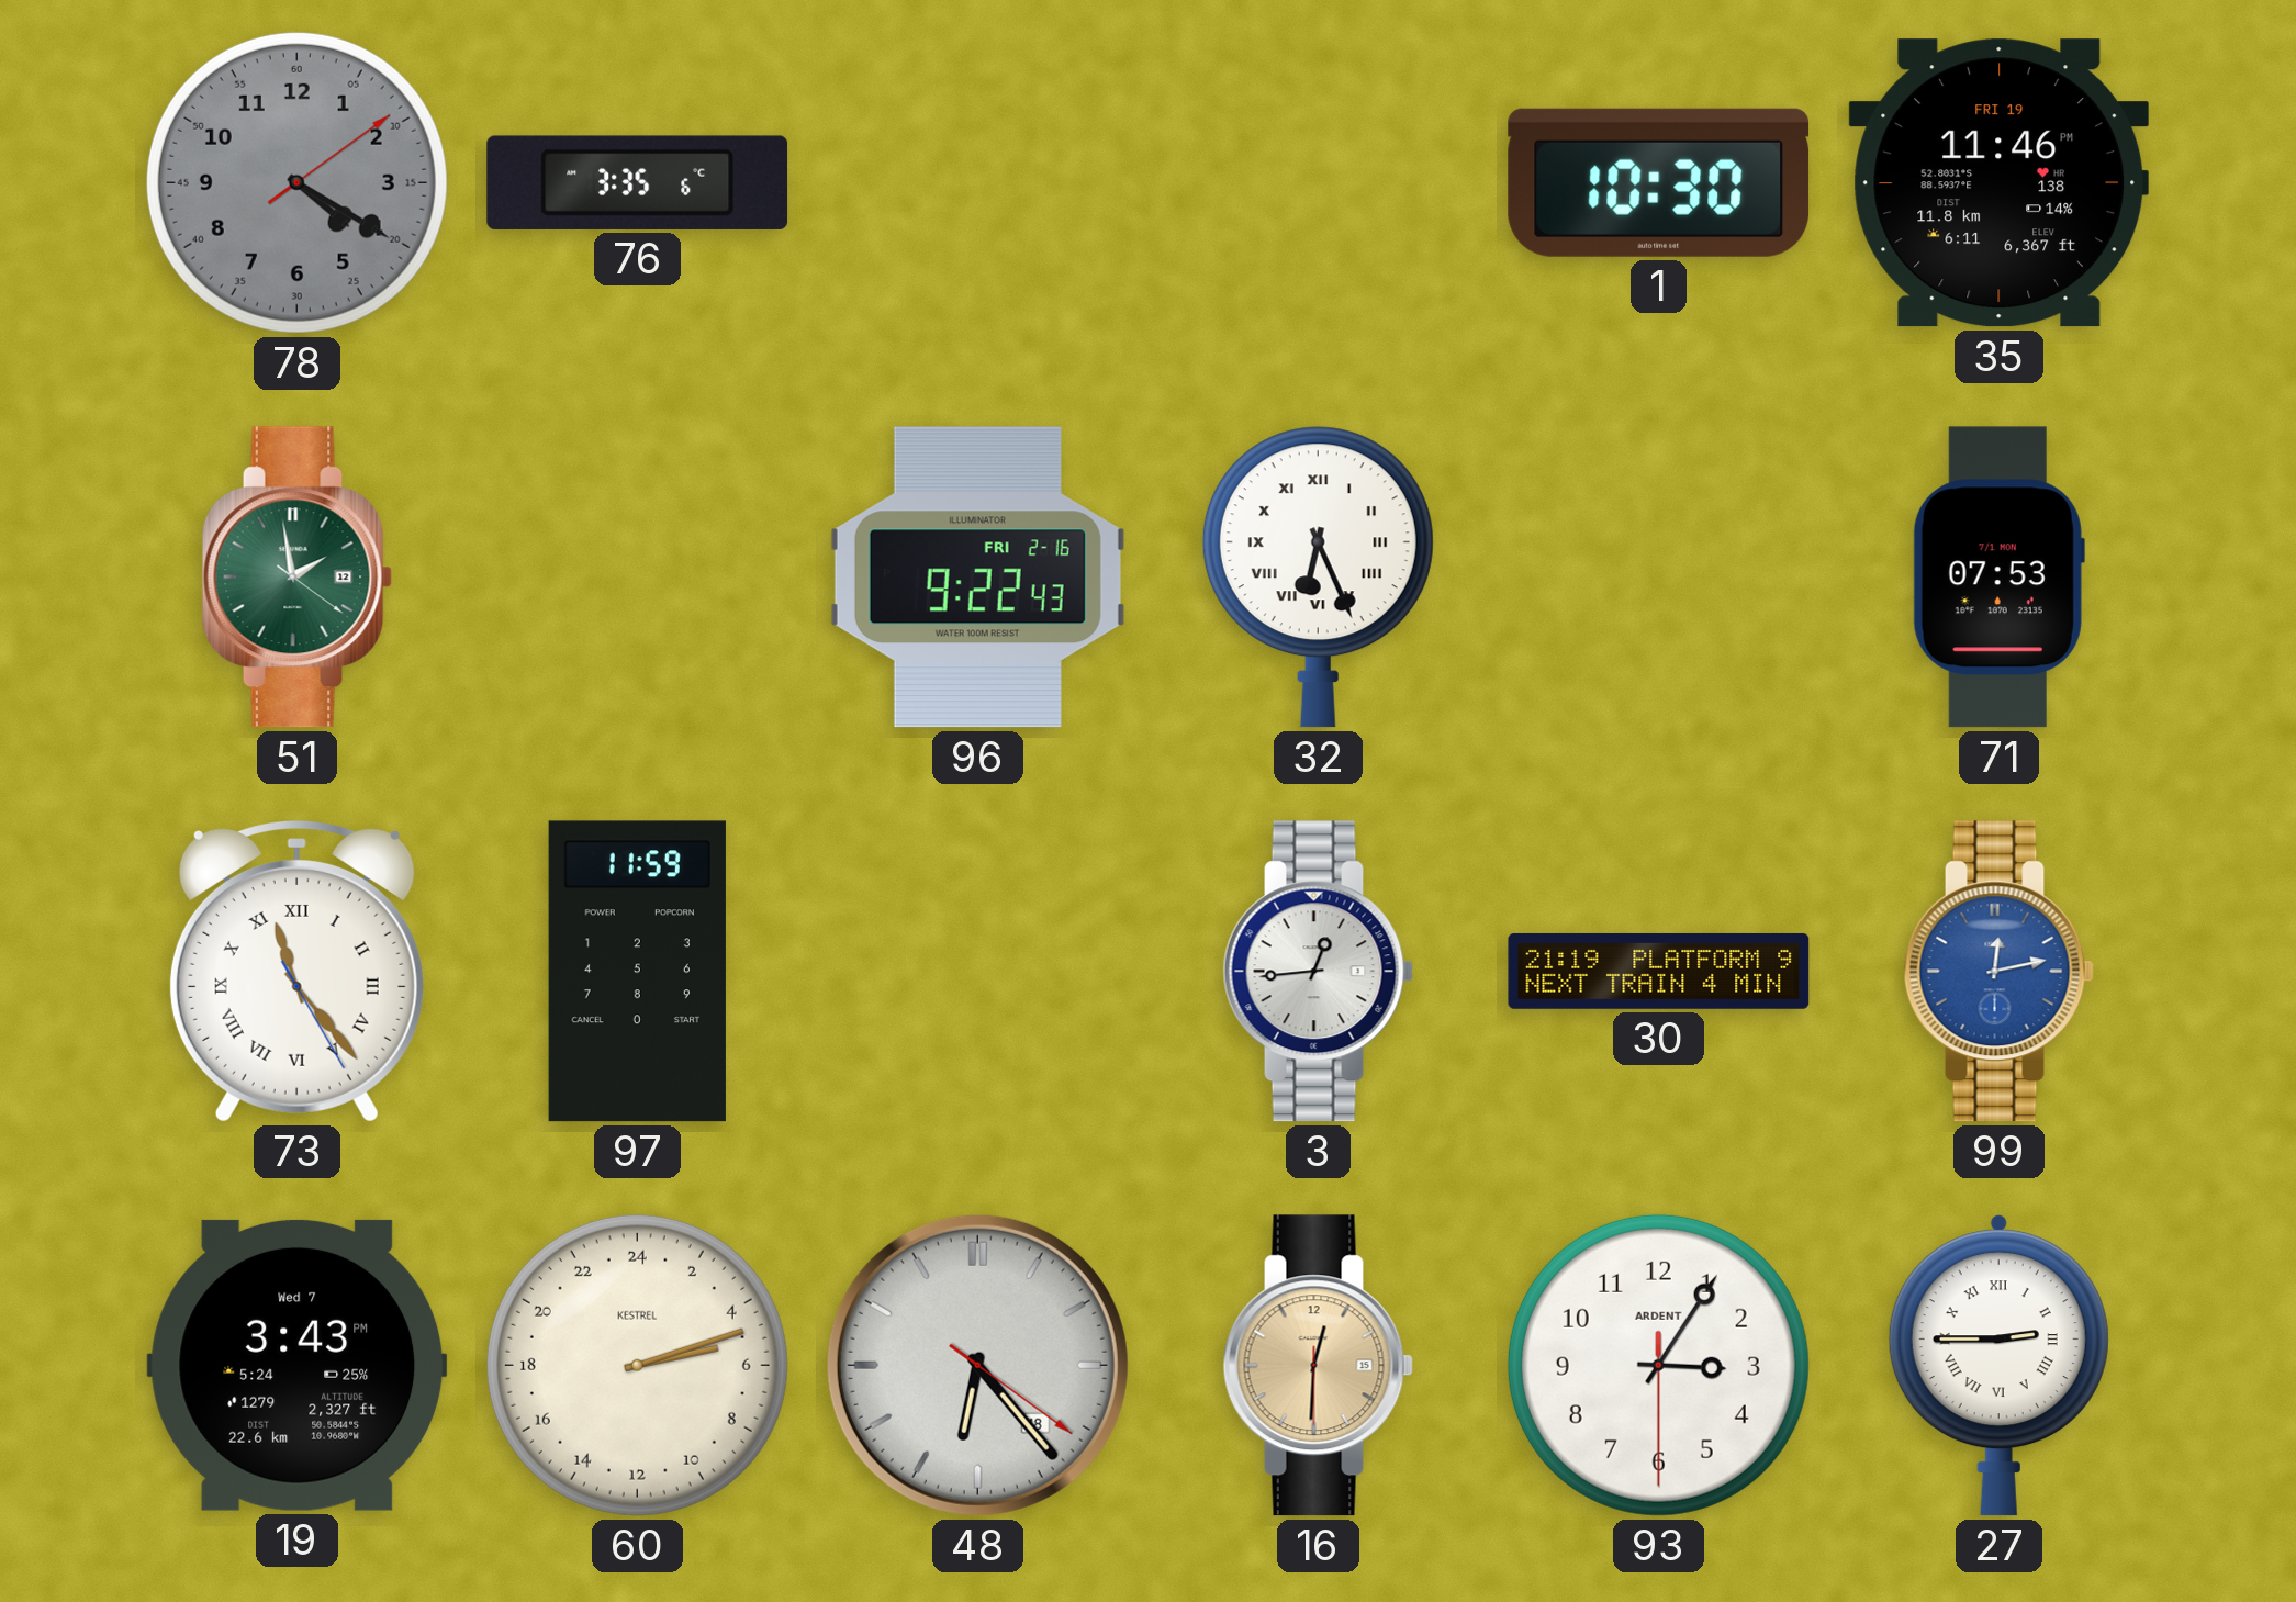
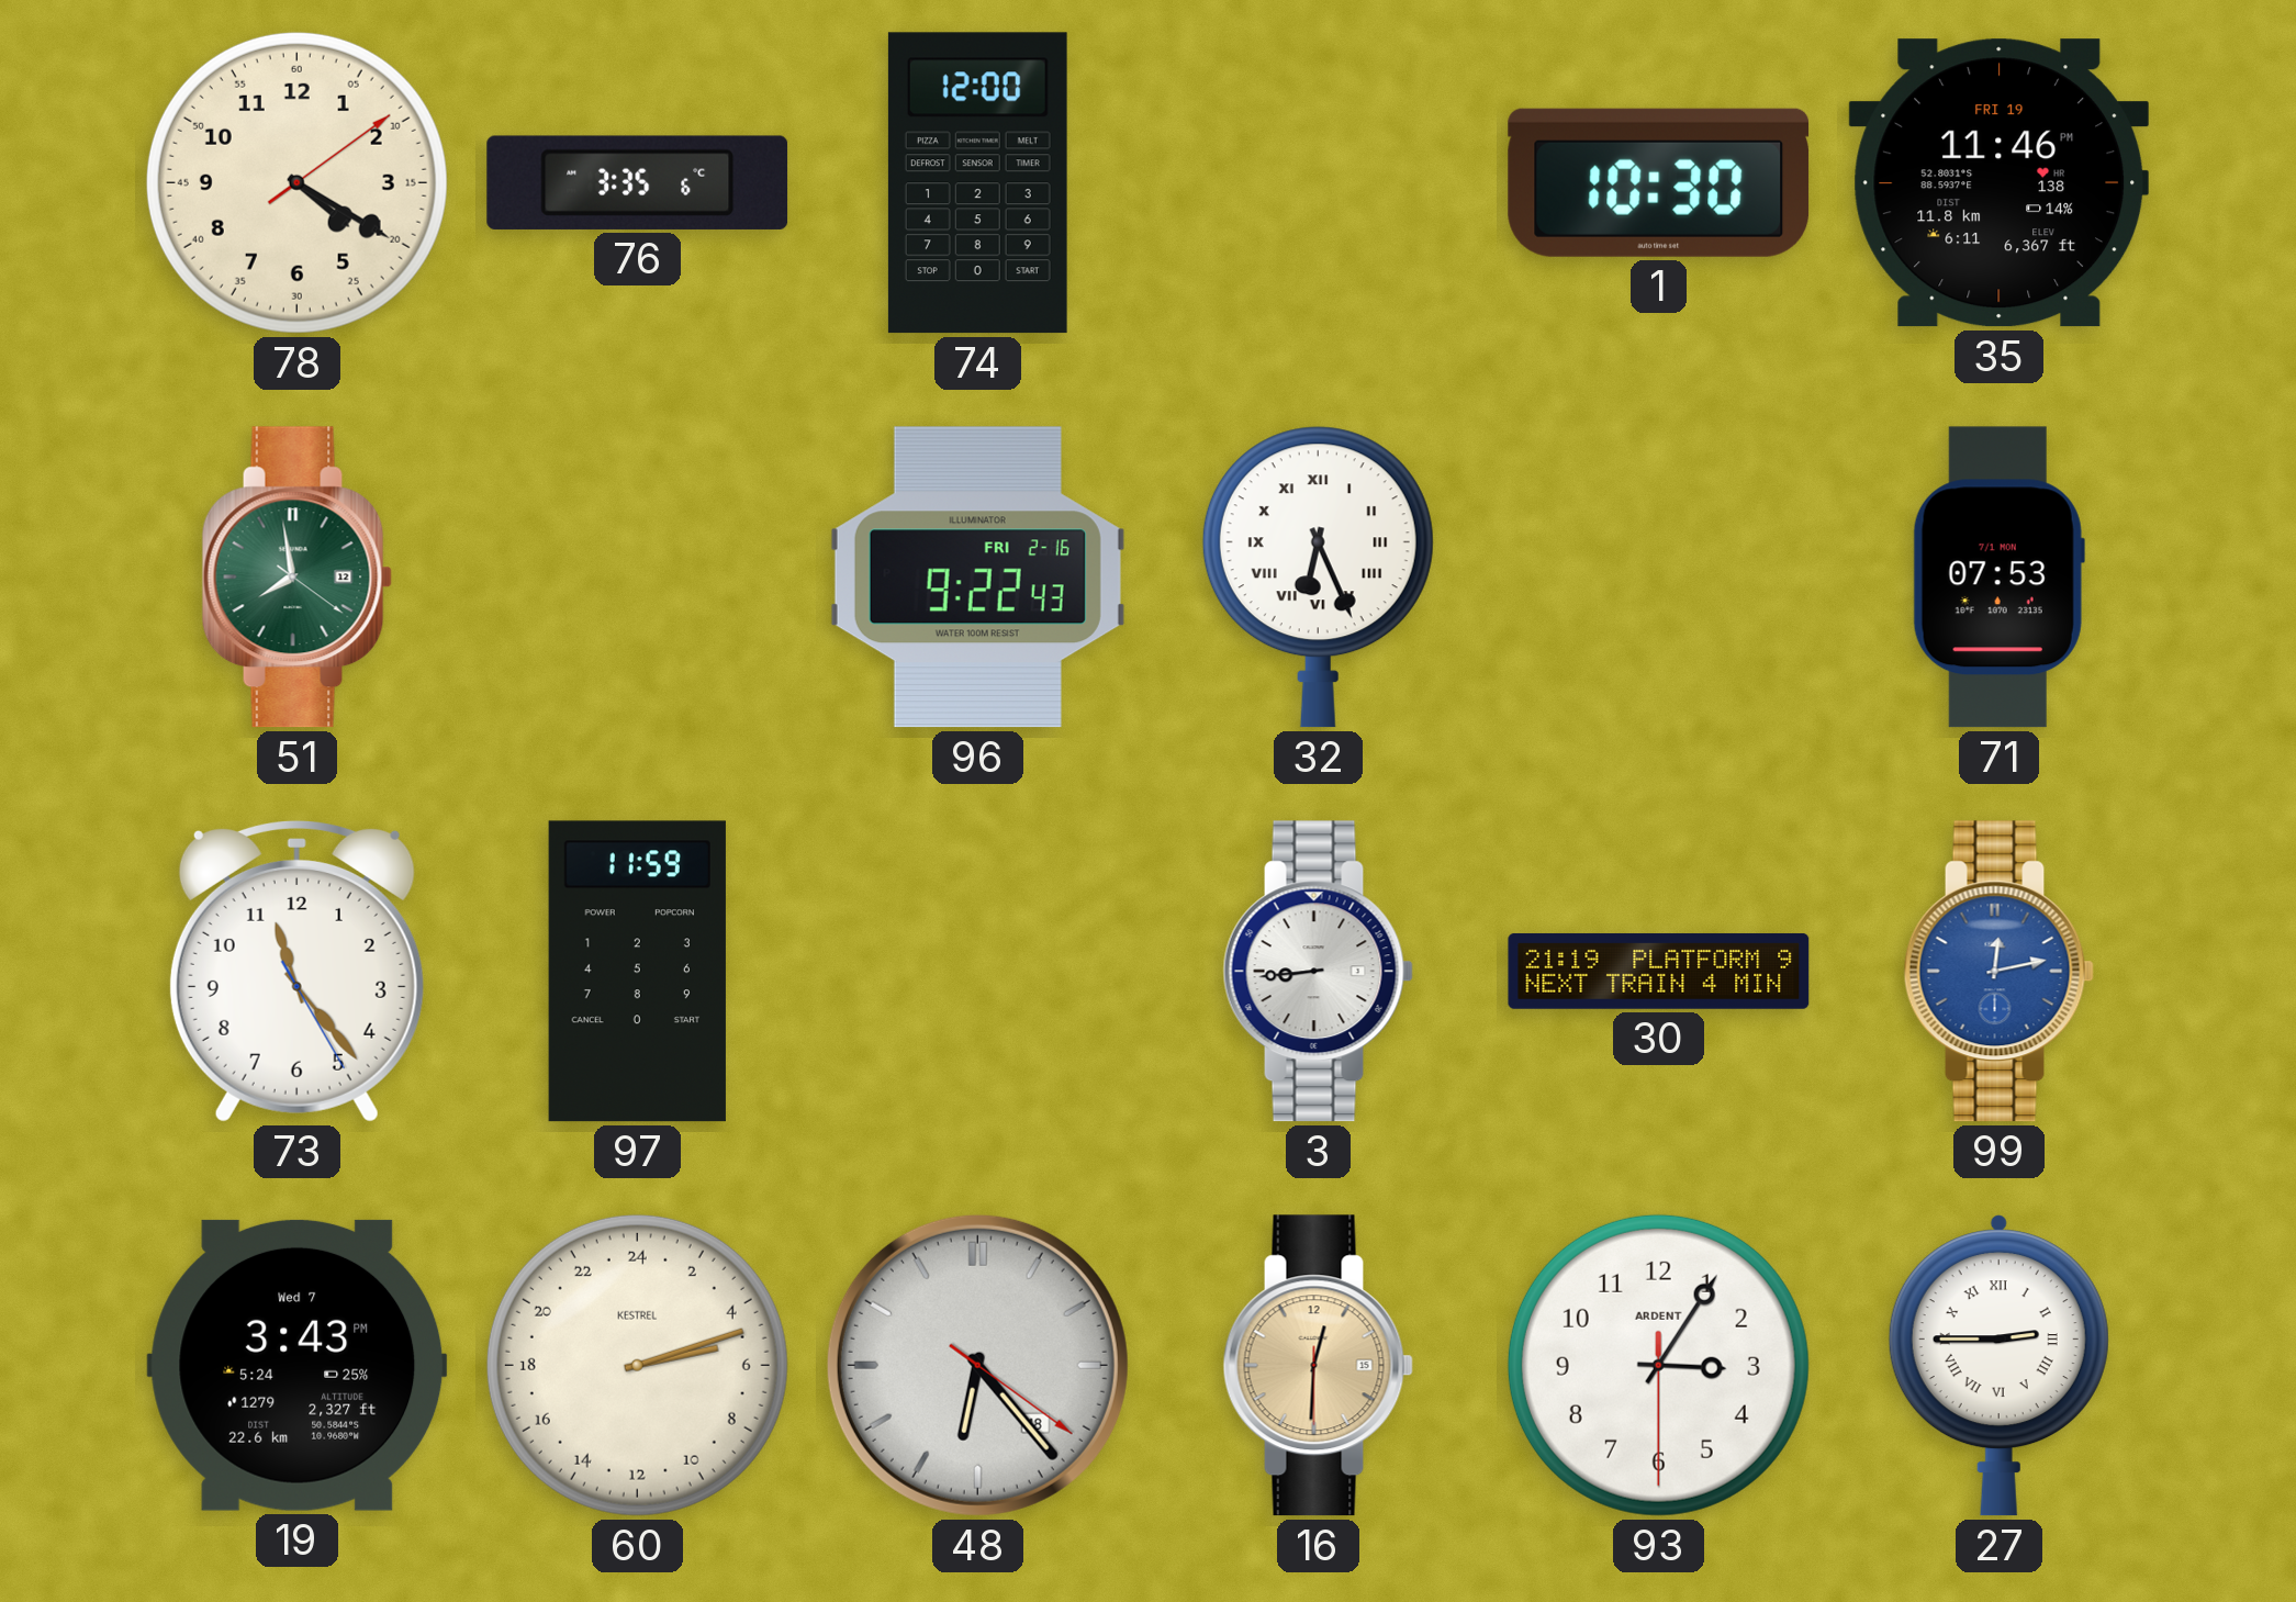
78 dial: grey -> cream (296, 182)
74: none -> 12:00 (977, 183)
51: 1:58 -> 7:58 (296, 578)
73 numerals: Roman -> Arabic (296, 971)
3: 12:44 -> 8:44 (1318, 972)
